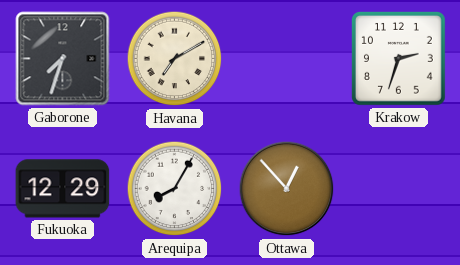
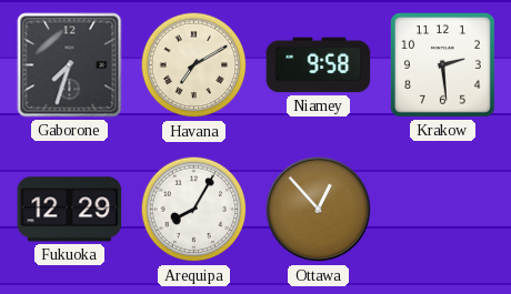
Niamey: none -> 9:58 (319, 65)
Krakow: 2:33 -> 2:29 (443, 65)
